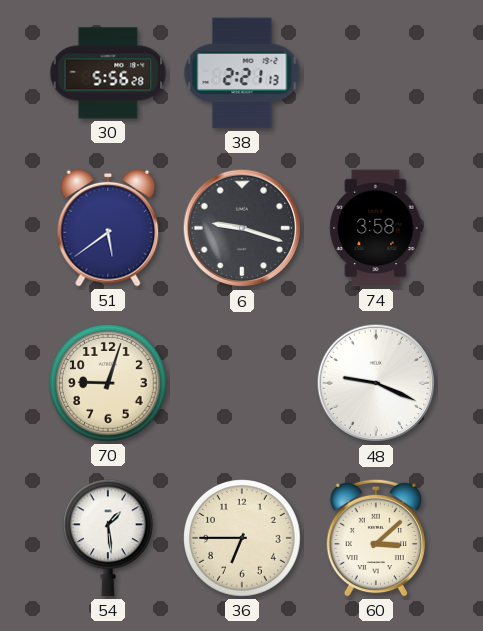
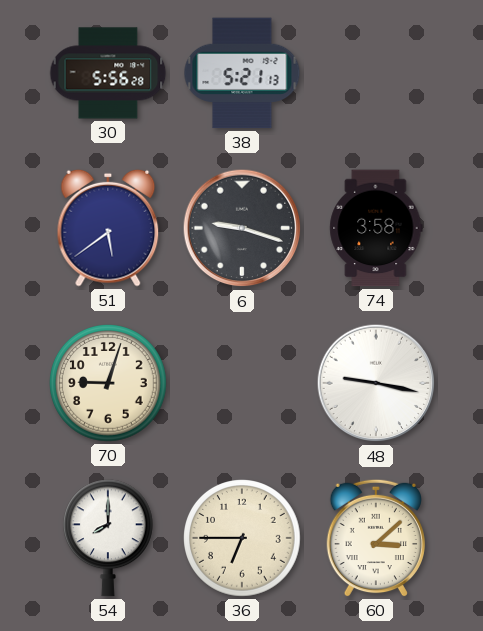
38: 2:21 -> 5:21 (242, 73)
48: 9:19 -> 9:17 (376, 383)
54: 1:29 -> 8:00 (108, 538)
